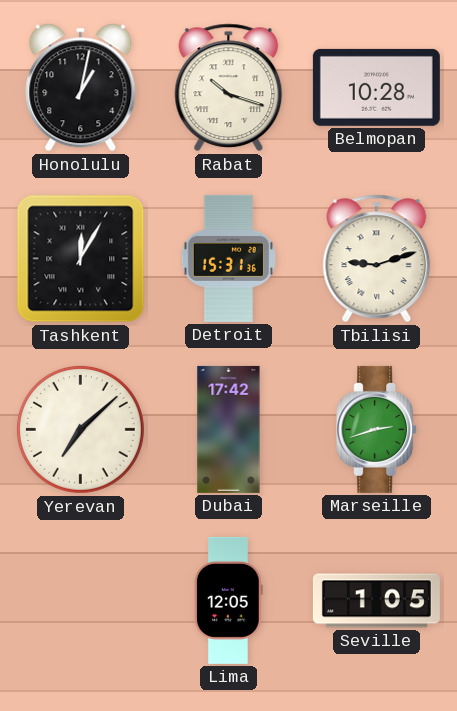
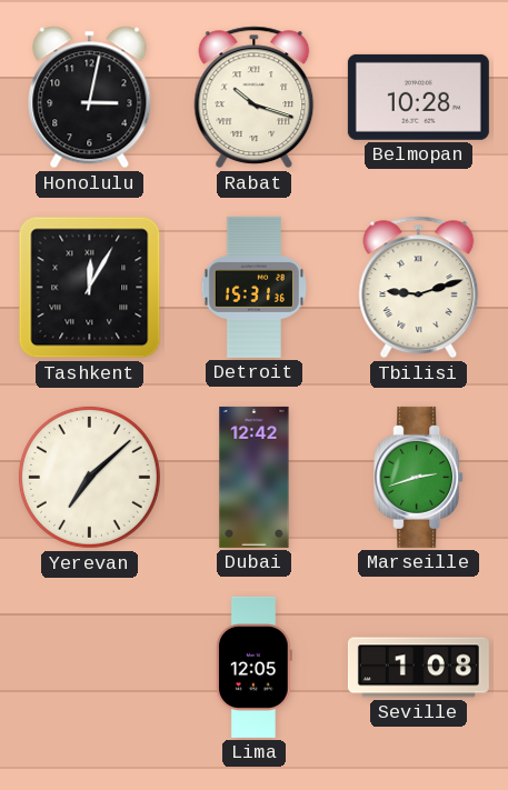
Honolulu: 1:02 -> 3:02 (90, 98)
Dubai: 17:42 -> 12:42 (255, 477)
Seville: 1:05 -> 1:08 (418, 668)
